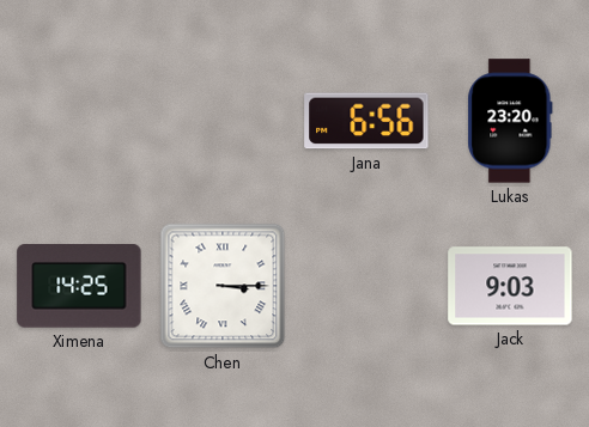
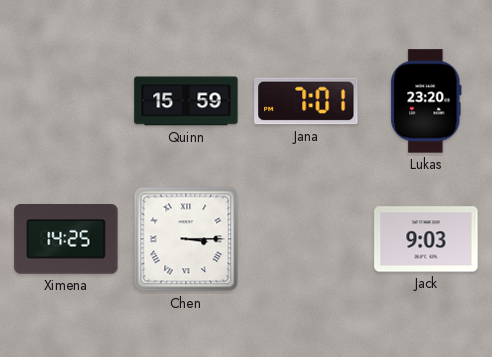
Quinn: none -> 15:59 (186, 101)
Jana: 6:56 -> 7:01 (306, 101)
